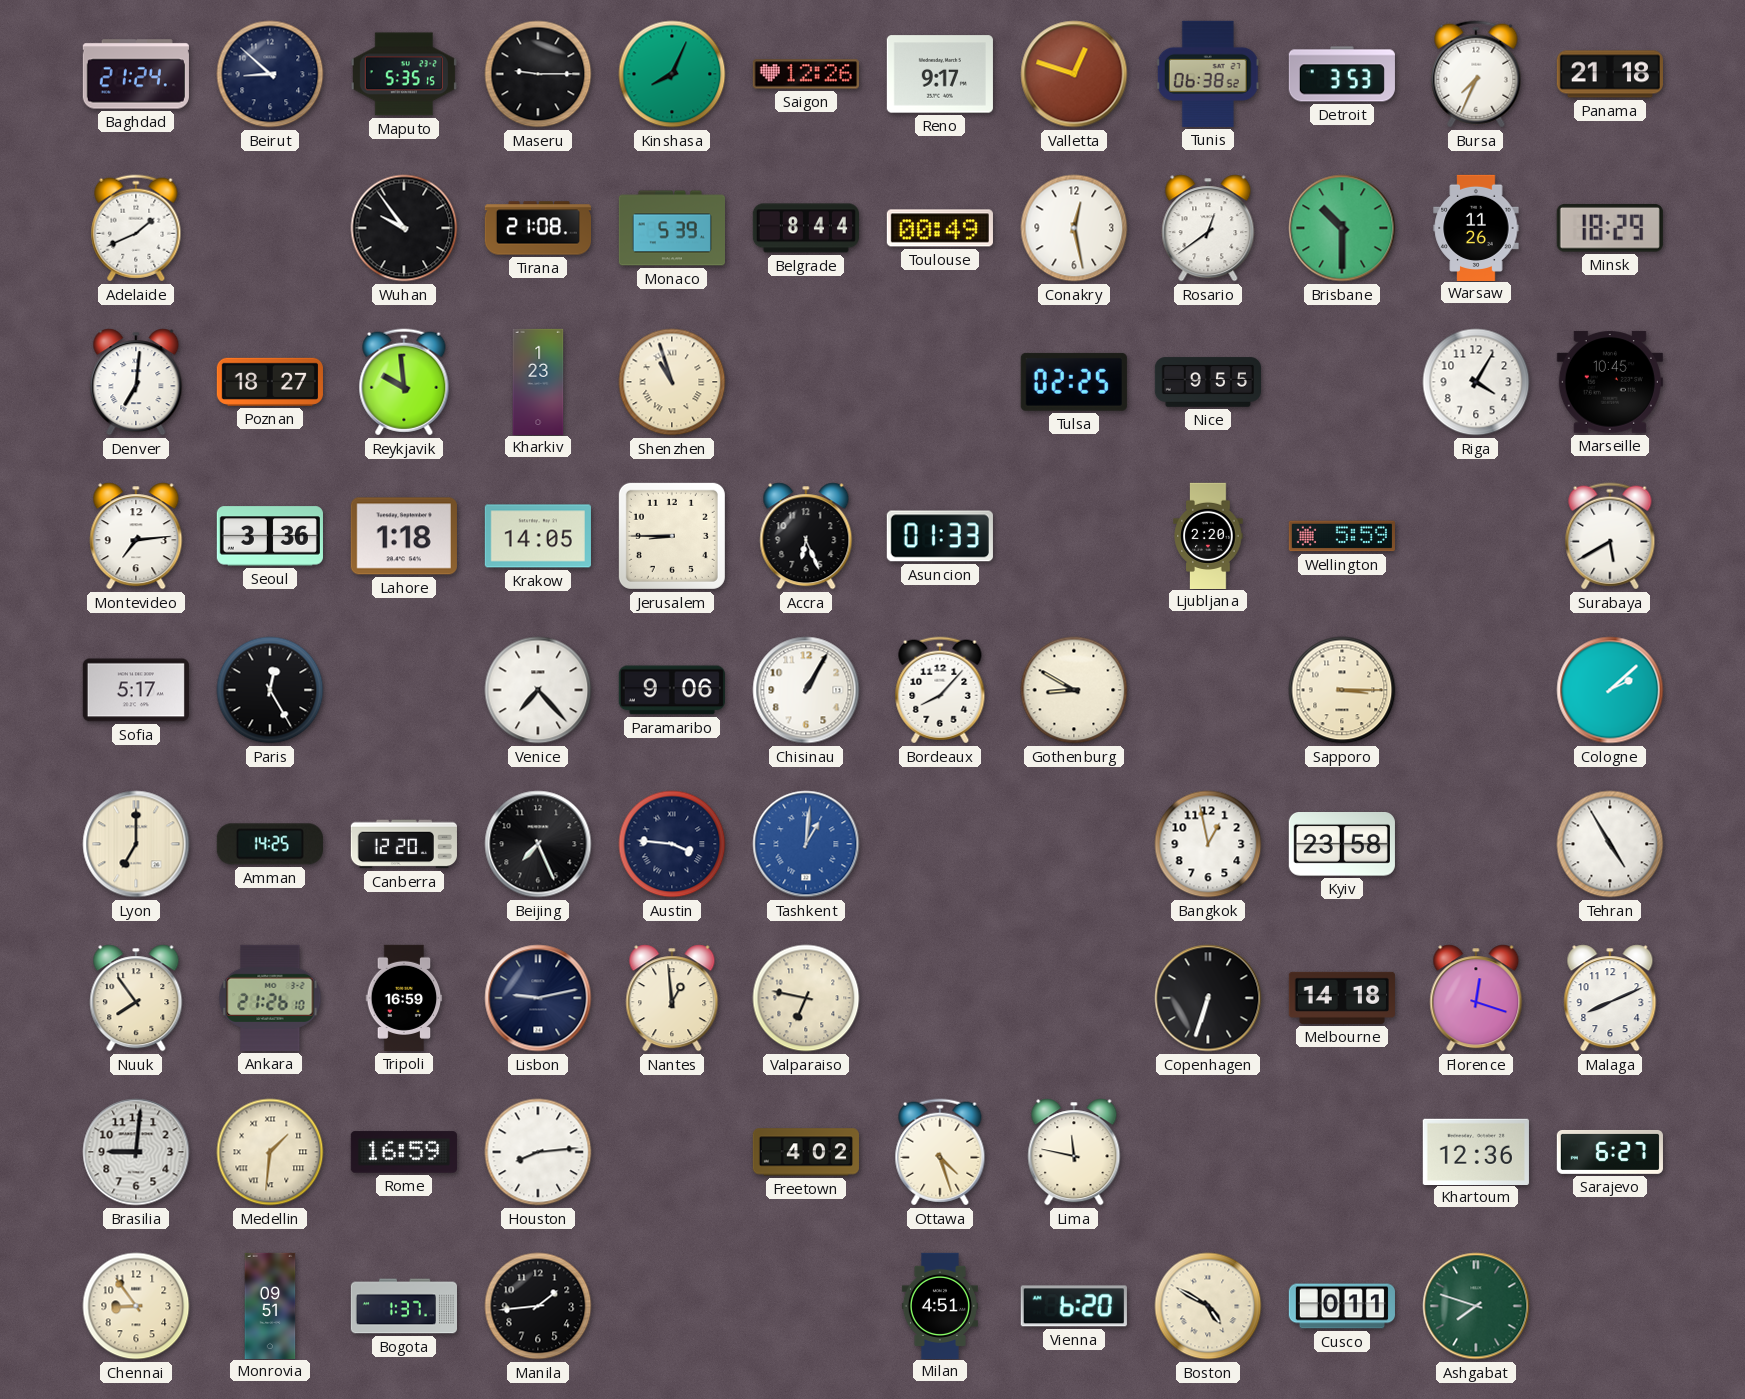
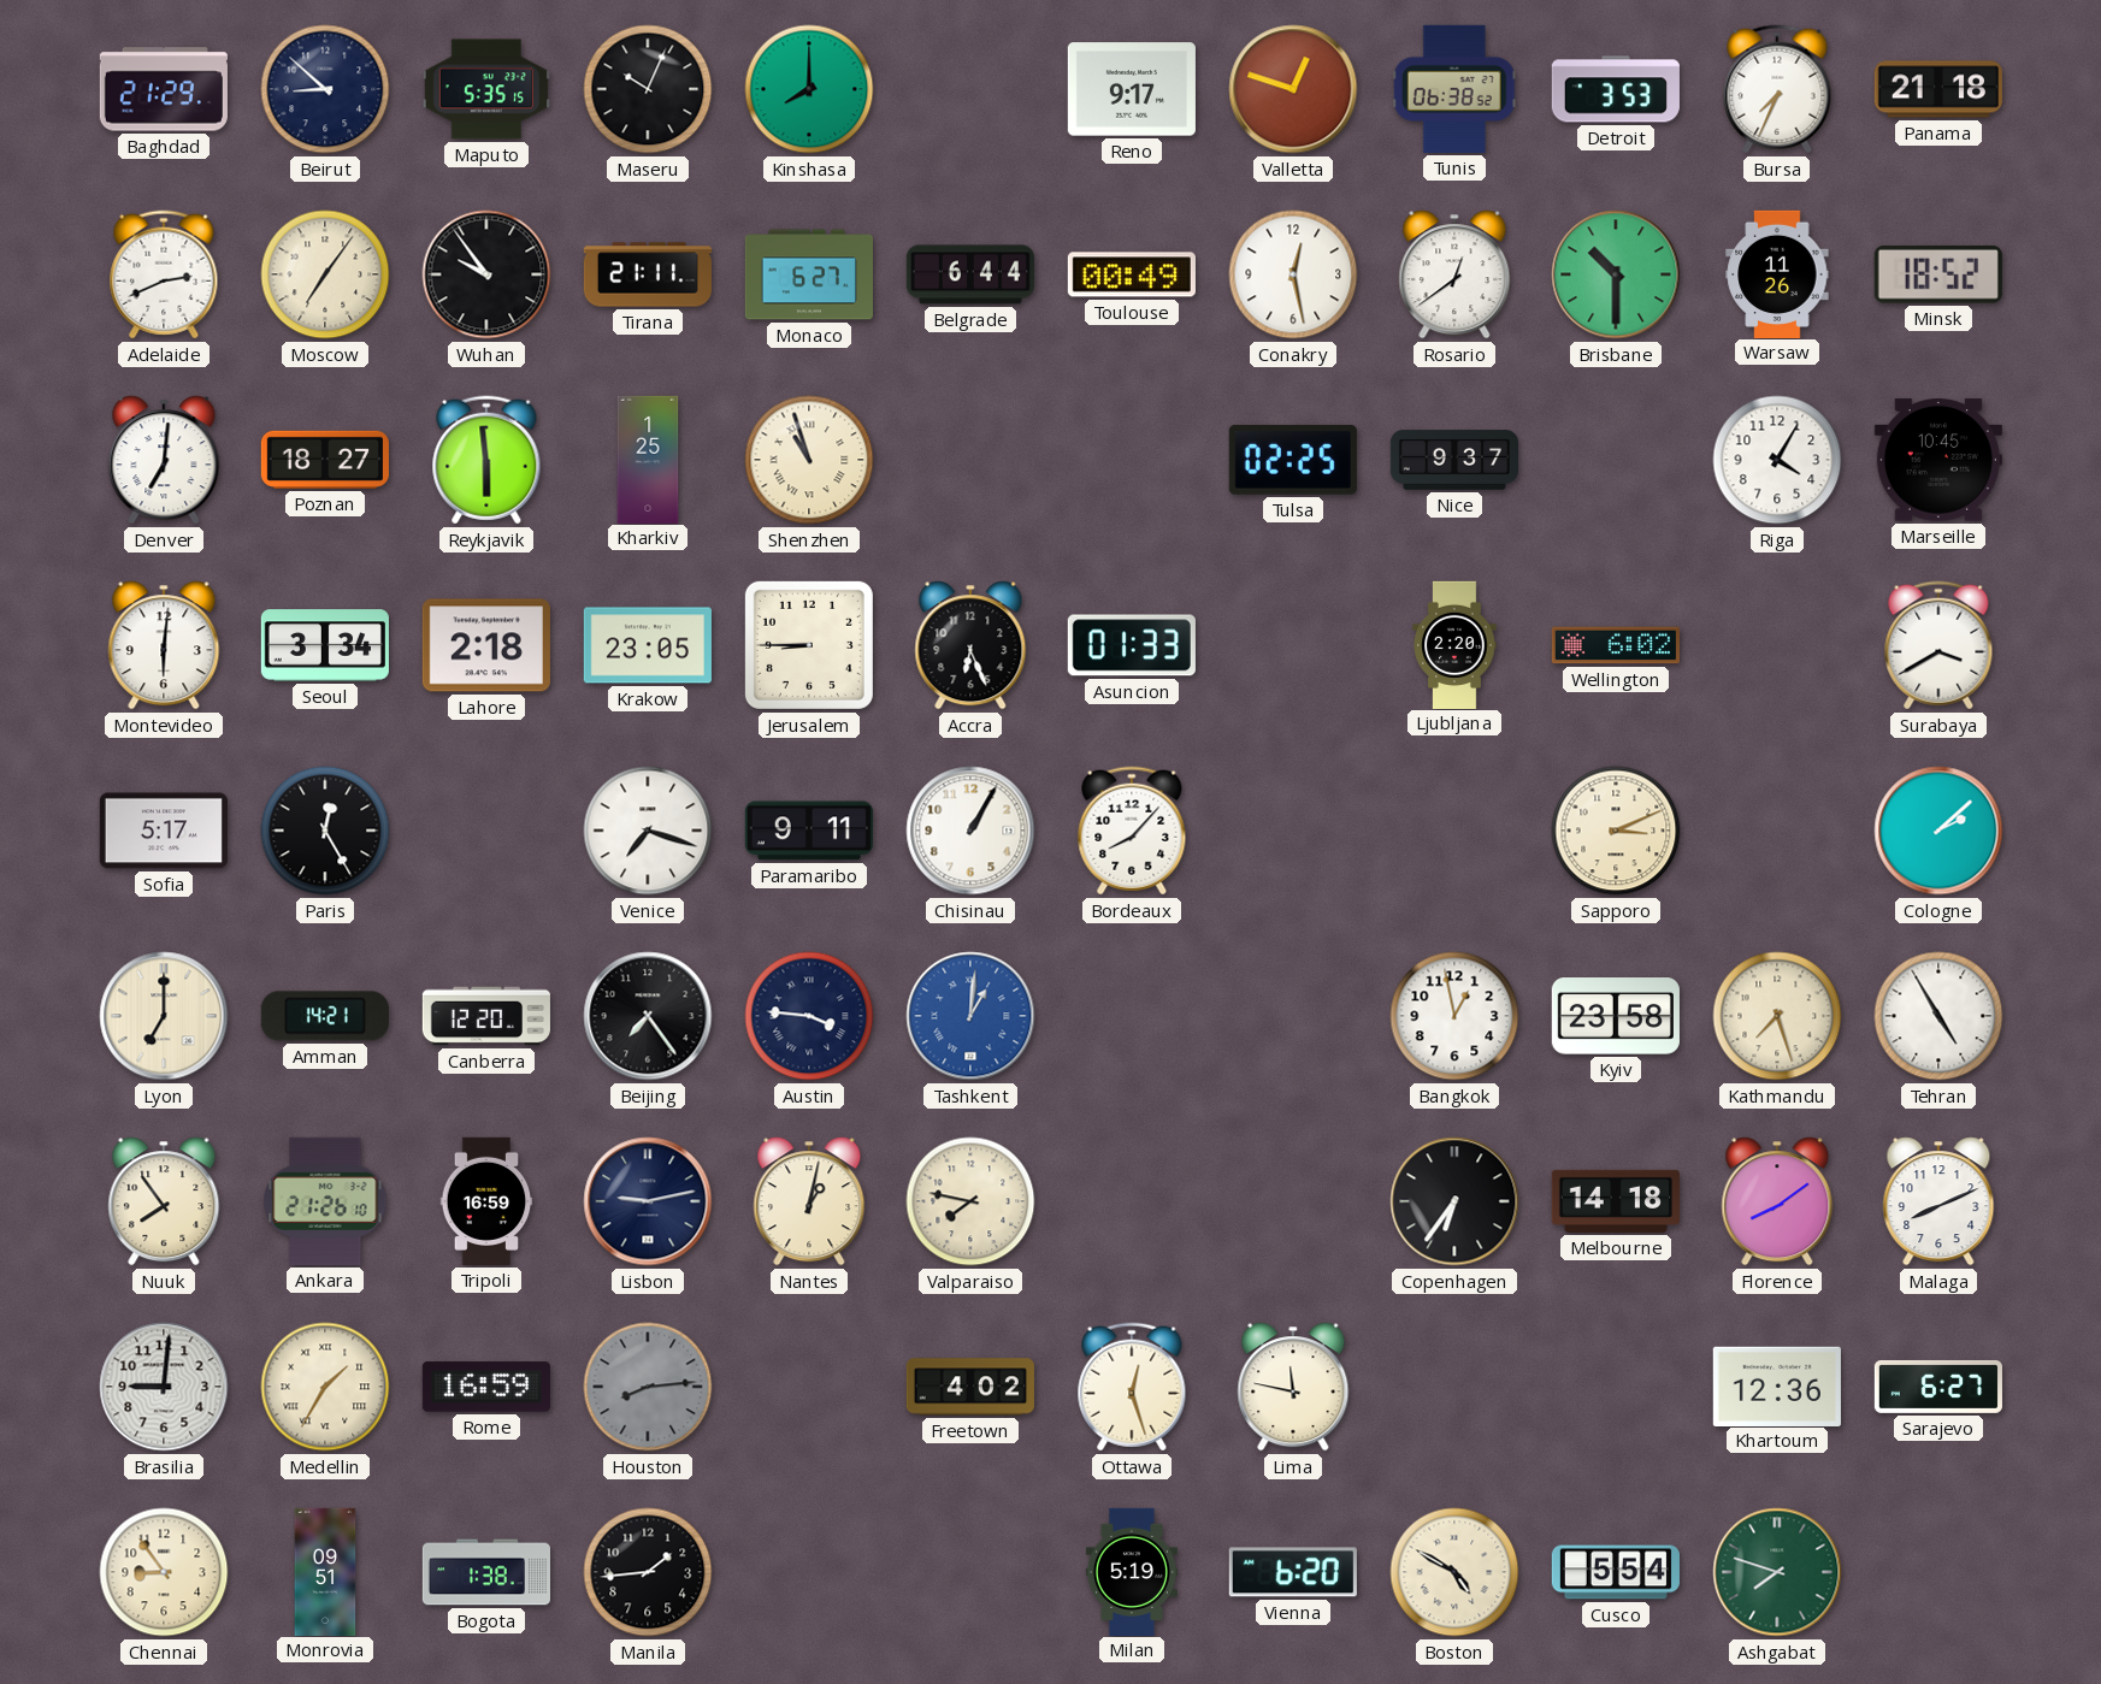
Baghdad: 21:24 -> 21:29 (164, 89)
Maseru: 9:15 -> 10:04 (648, 89)
Kinshasa: 8:04 -> 8:00 (809, 89)
Saigon: 12:26 -> none (806, 74)
Adelaide: 1:41 -> 2:41 (164, 274)
Moscow: none -> 7:06 (325, 274)
Tirana: 21:08 -> 21:11 (647, 274)
Monaco: 5:39 -> 6:27 (808, 274)
Belgrade: 8:44 -> 6:44 (970, 274)
Minsk: 18:29 -> 18:52 (1938, 274)
Reykjavik: 9:59 -> 5:59 (486, 460)
Kharkiv: 1:23 -> 1:25 (648, 459)
Nice: 9:55 -> 9:37 (1453, 460)
Montevideo: 7:14 -> 6:01 (164, 645)
Seoul: 3:36 -> 3:34 (325, 645)
Lahore: 1:18 -> 2:18 (486, 645)
Krakow: 14:05 -> 23:05 (648, 645)
Wellington: 5:59 -> 6:02 (1616, 645)
Surabaya: 5:40 -> 3:40 (1938, 645)
Venice: 7:23 -> 7:18 (648, 831)
Paramaribo: 9:06 -> 9:11 (809, 831)
Gothenburg: 8:50 -> none (1074, 690)
Sapporo: 3:15 -> 3:11 (1616, 831)
Amman: 14:25 -> 14:21 (325, 1016)
Beijing: 7:26 -> 7:24 (648, 1016)
Kathmandu: none -> 7:27 (1777, 1016)
Nantes: 12:59 -> 1:02 (809, 1201)
Valparaiso: 6:47 -> 7:47 (970, 1201)
Copenhagen: 6:33 -> 6:36 (1454, 1201)
Florence: 12:18 -> 8:09 (1777, 1201)
Medellin: 1:31 -> 1:35 (325, 1387)
Houston dial: white -> grey (648, 1387)
Ottawa: 4:27 -> 12:27 (1132, 1387)
Bogota: 1:37 -> 1:38 (485, 1572)
Milan: 4:51 -> 5:19 (1132, 1571)
Cusco: 0:11 -> 5:54 (1616, 1572)
